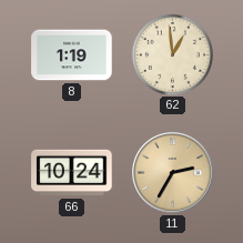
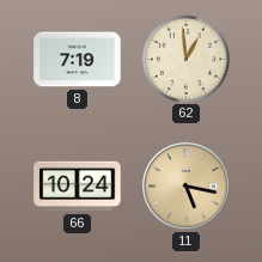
8: 1:19 -> 7:19 (78, 60)
11: 2:35 -> 5:17 (187, 187)
